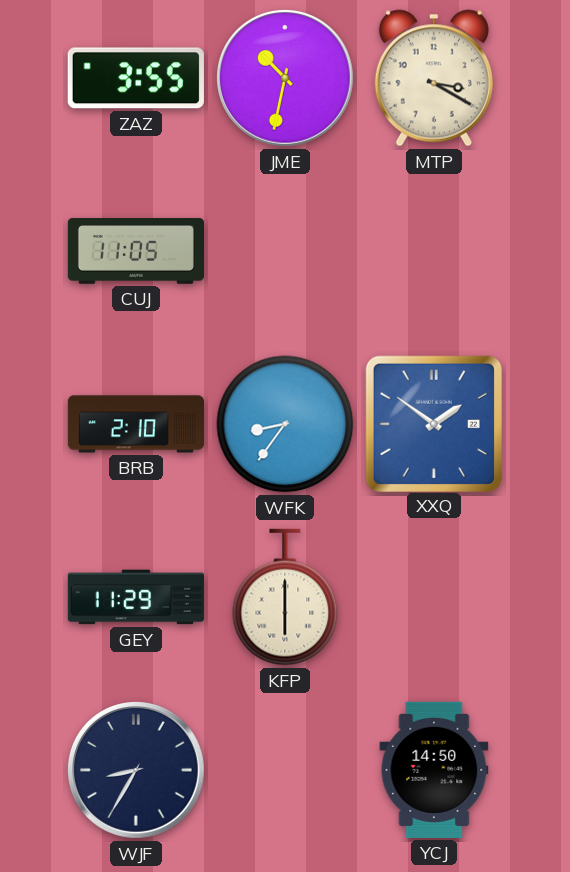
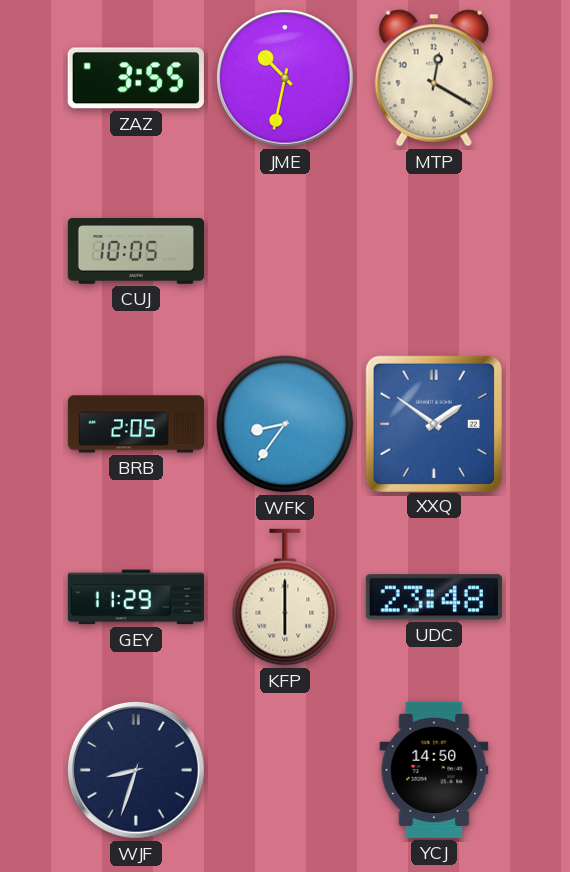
MTP: 3:20 -> 12:20 (434, 78)
CUJ: 11:05 -> 10:05 (135, 251)
BRB: 2:10 -> 2:05 (135, 424)
UDC: none -> 23:48 (434, 597)
WJF: 8:35 -> 8:33 (137, 771)
